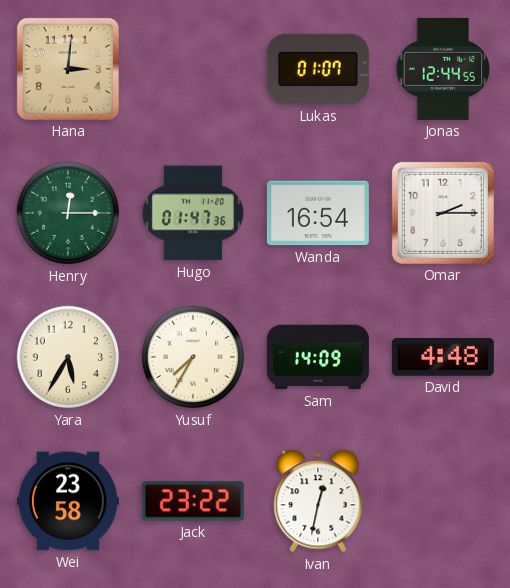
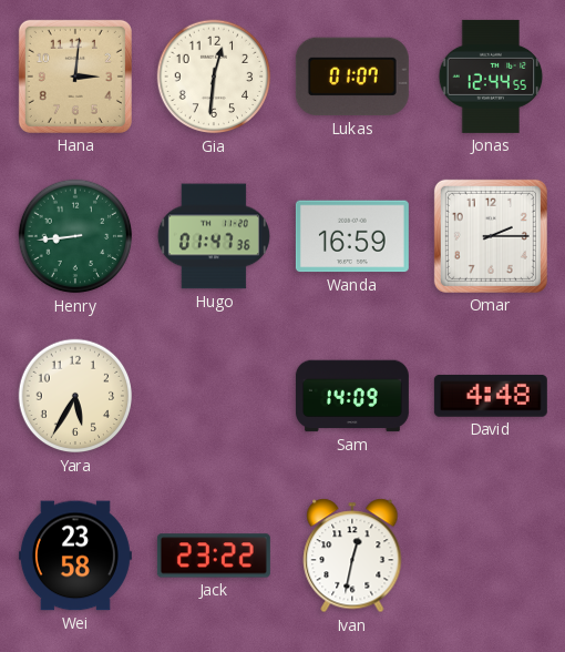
Gia: none -> 12:31 (214, 77)
Henry: 12:15 -> 8:44 (75, 236)
Wanda: 16:54 -> 16:59 (352, 236)
Yusuf: 7:35 -> none (193, 357)
